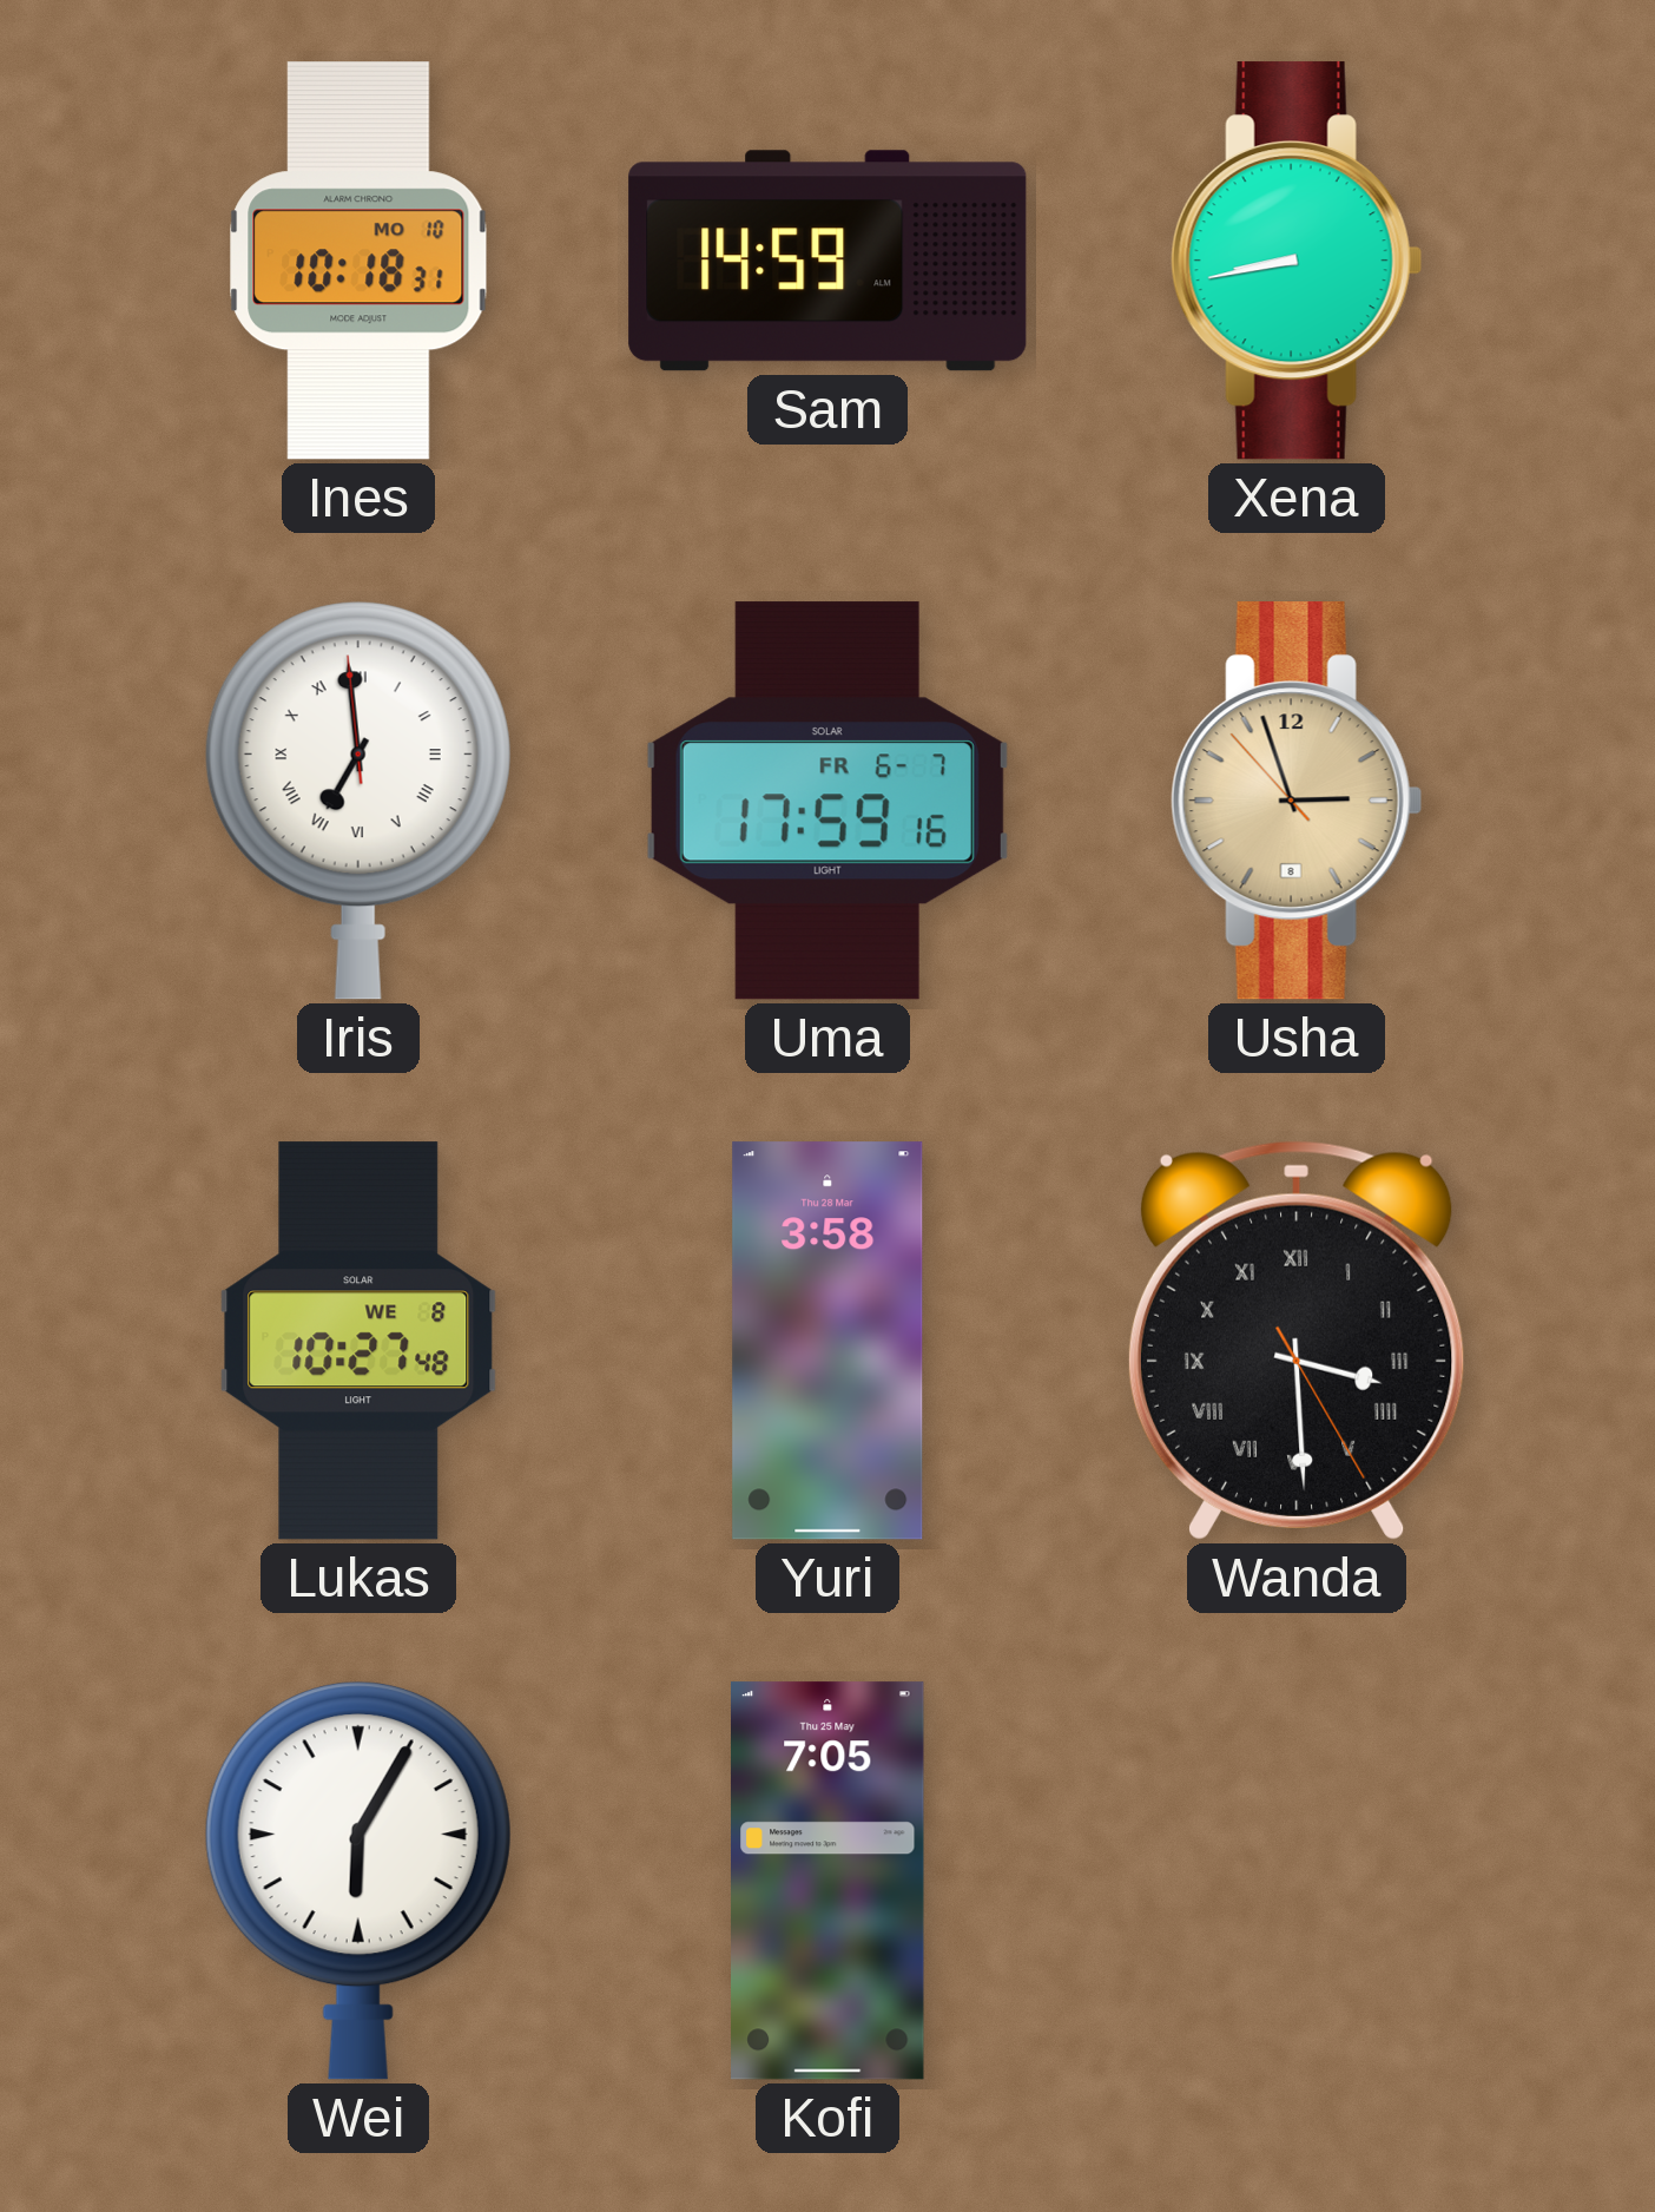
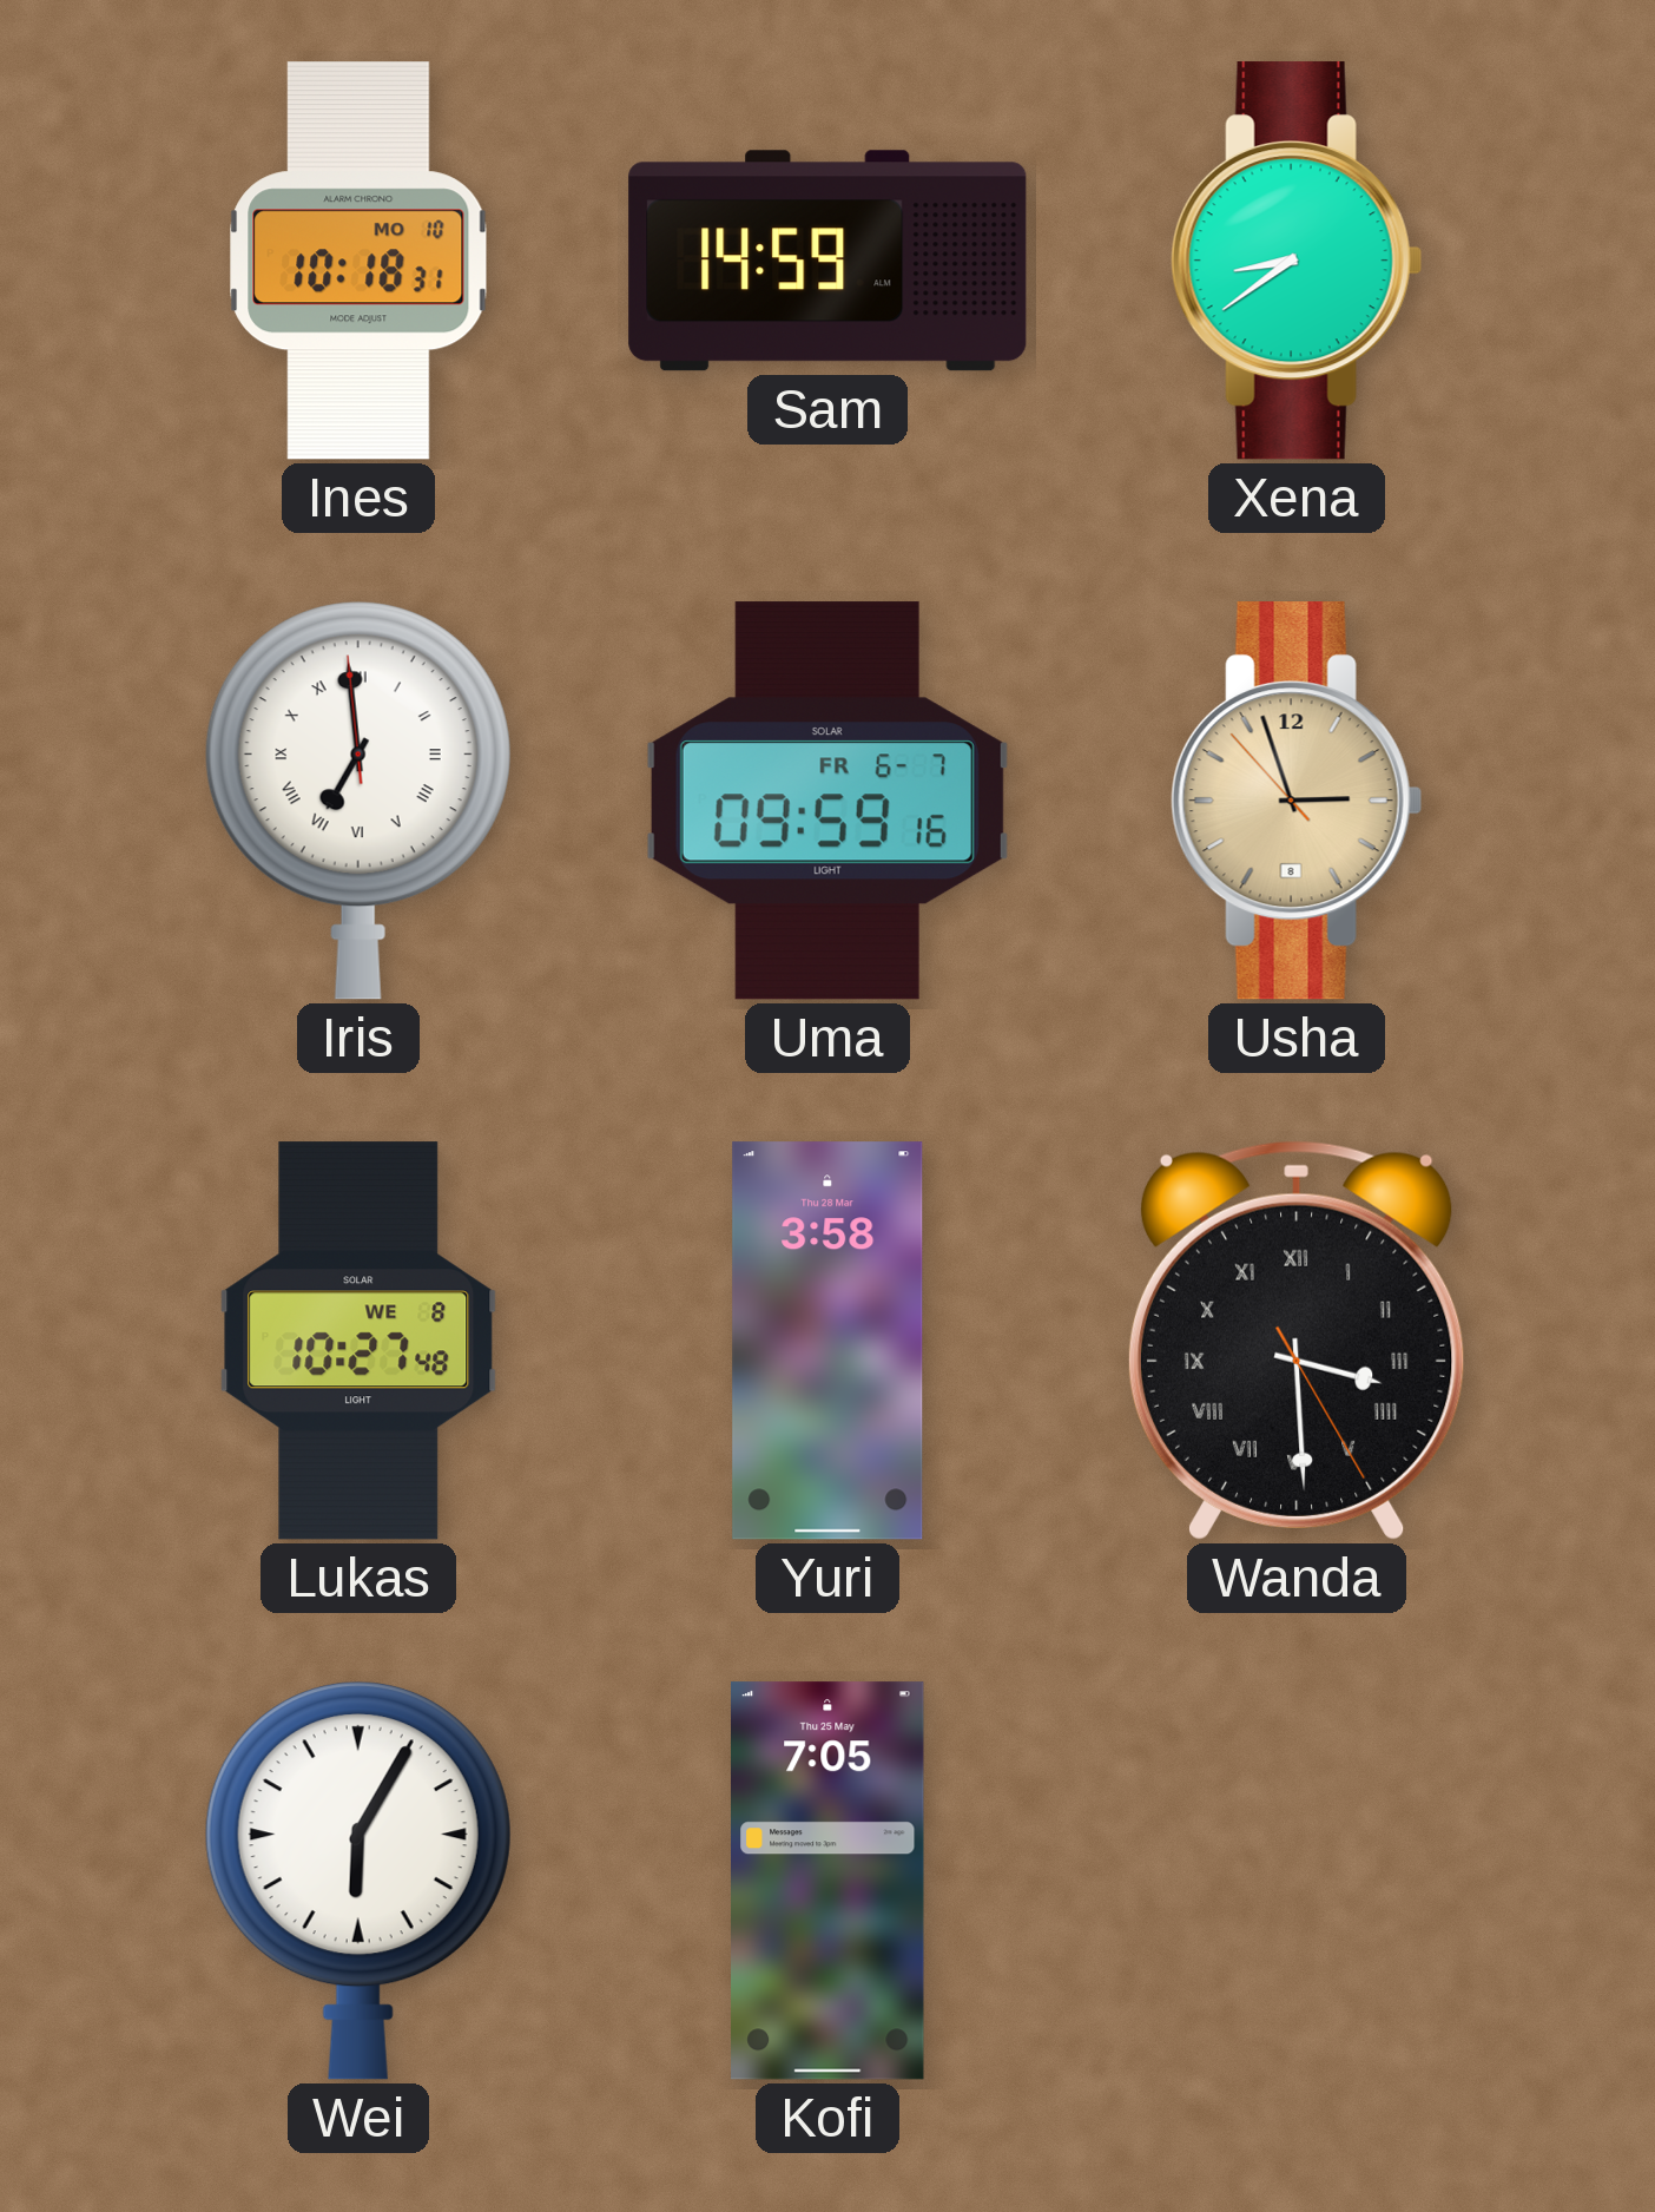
Xena: 8:43 -> 8:39 (1297, 261)
Uma: 17:59 -> 09:59 (827, 801)
